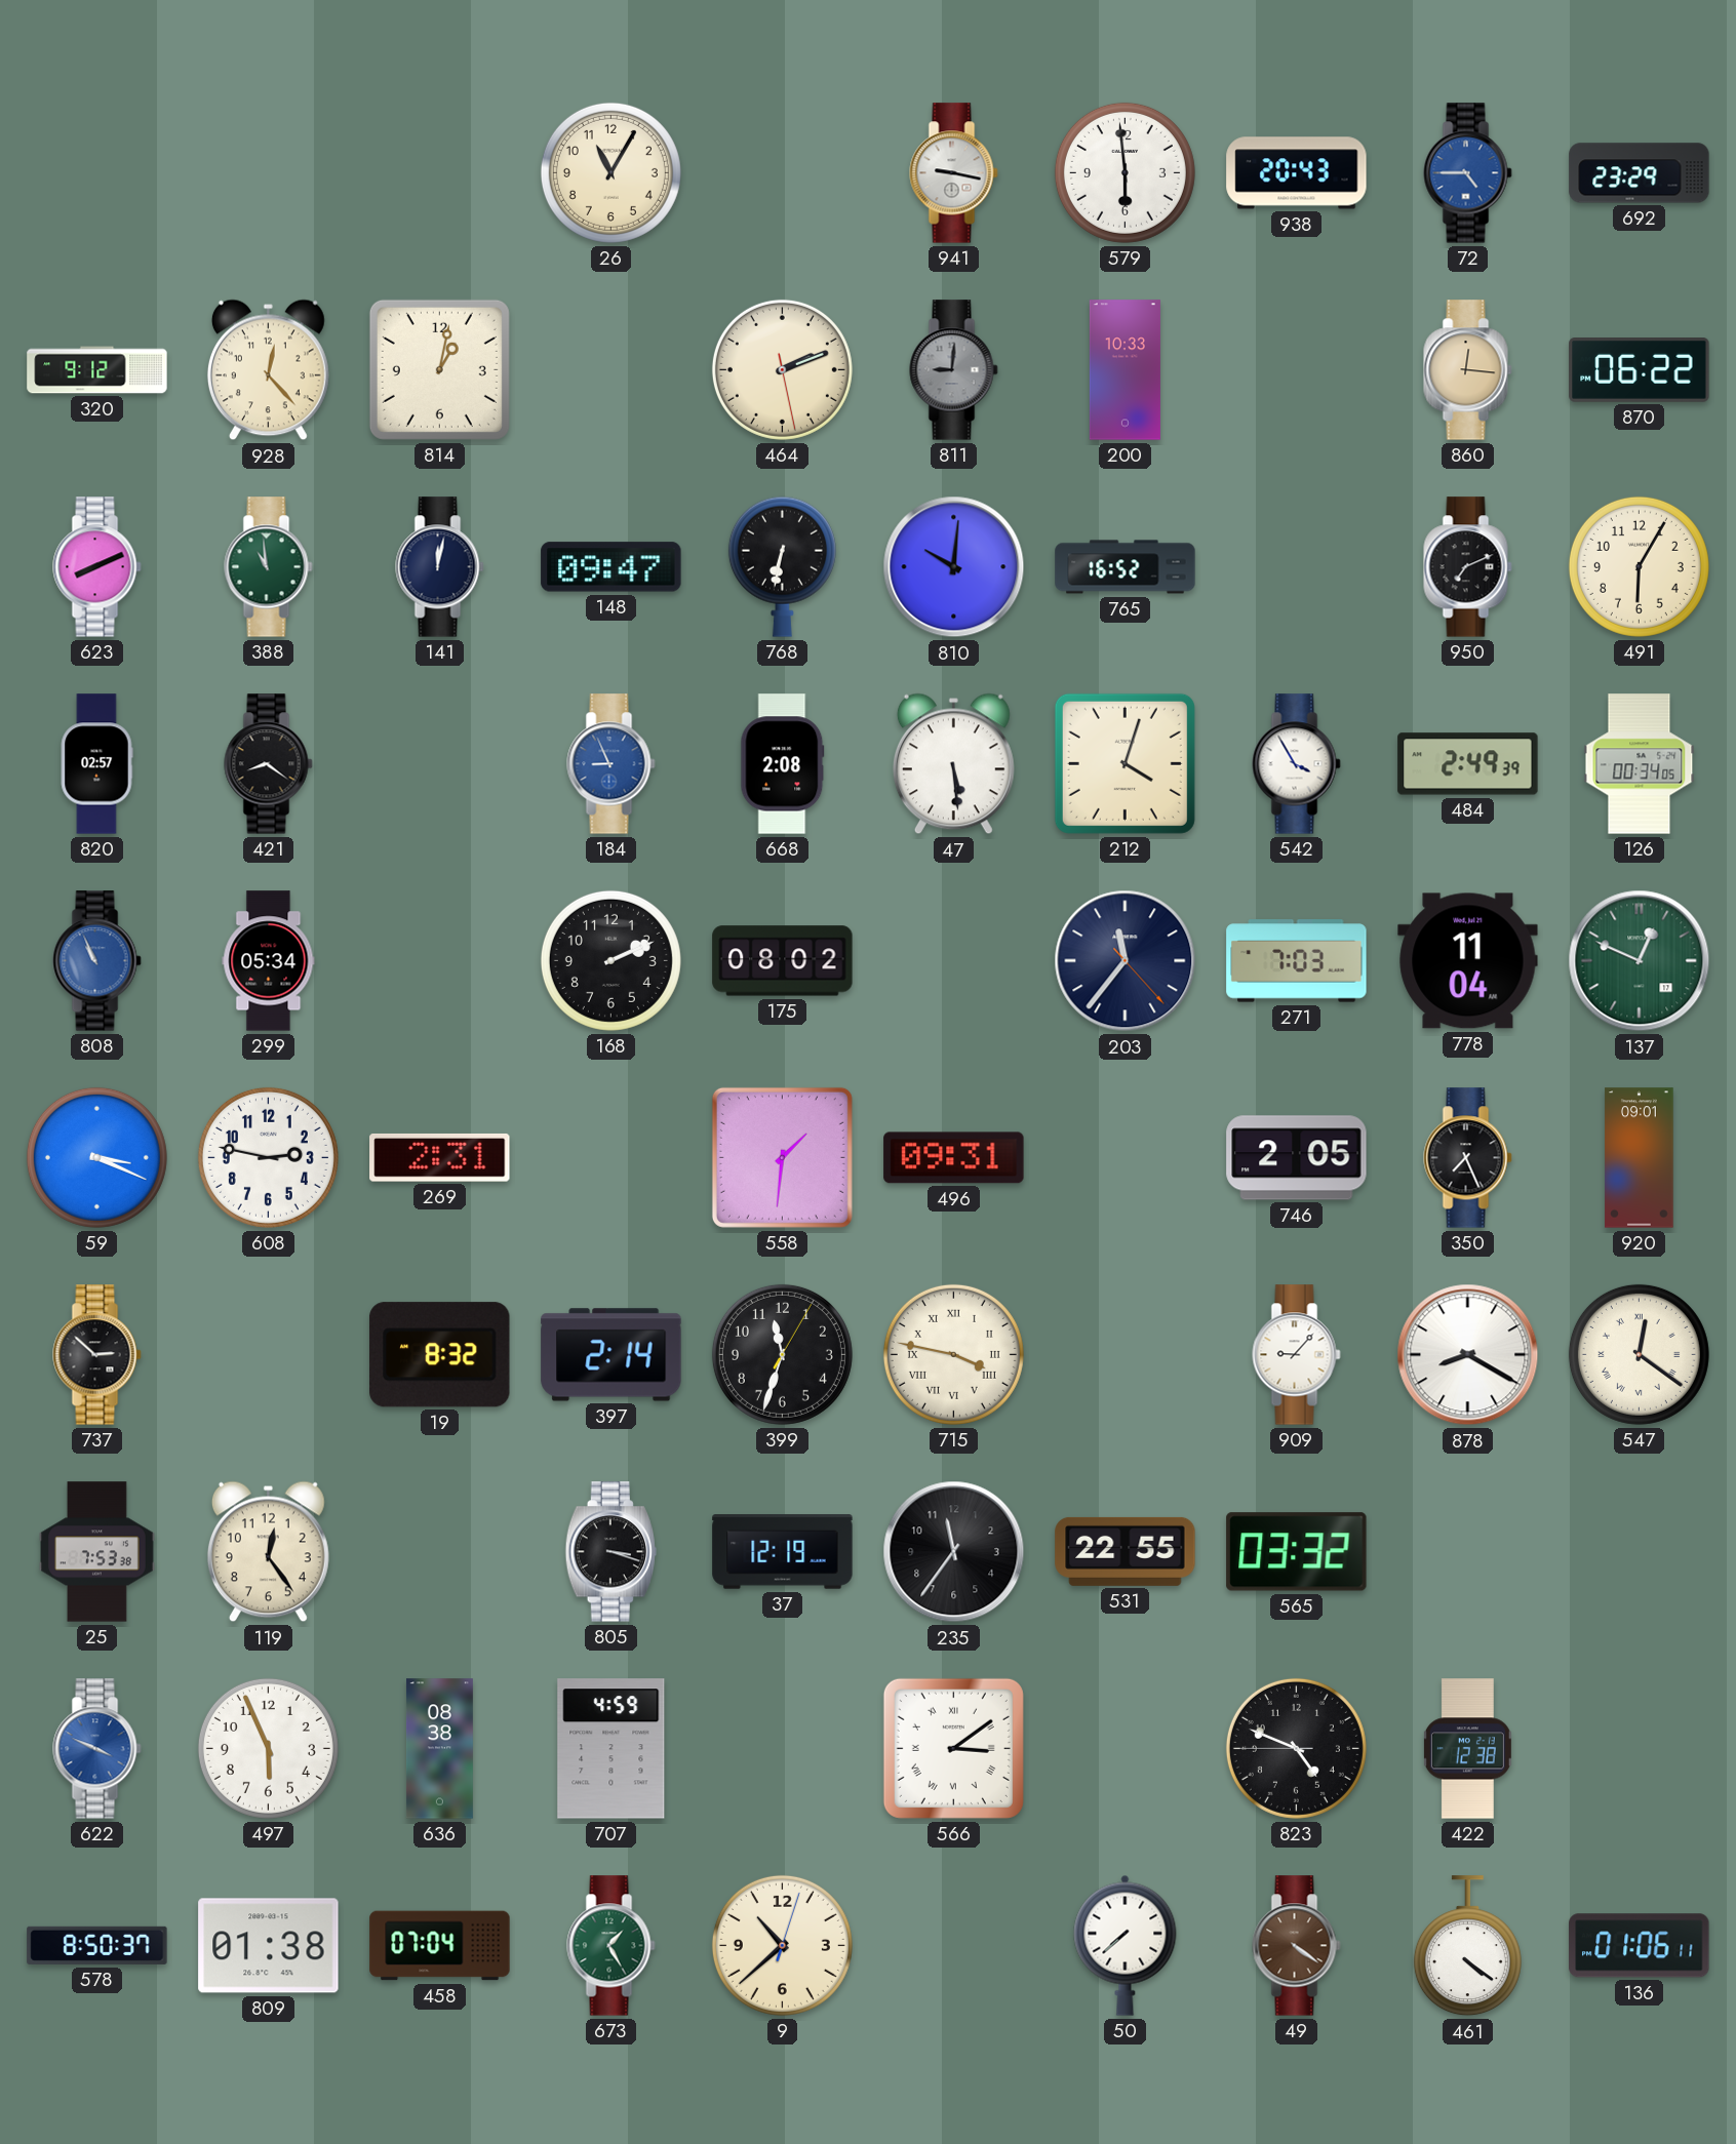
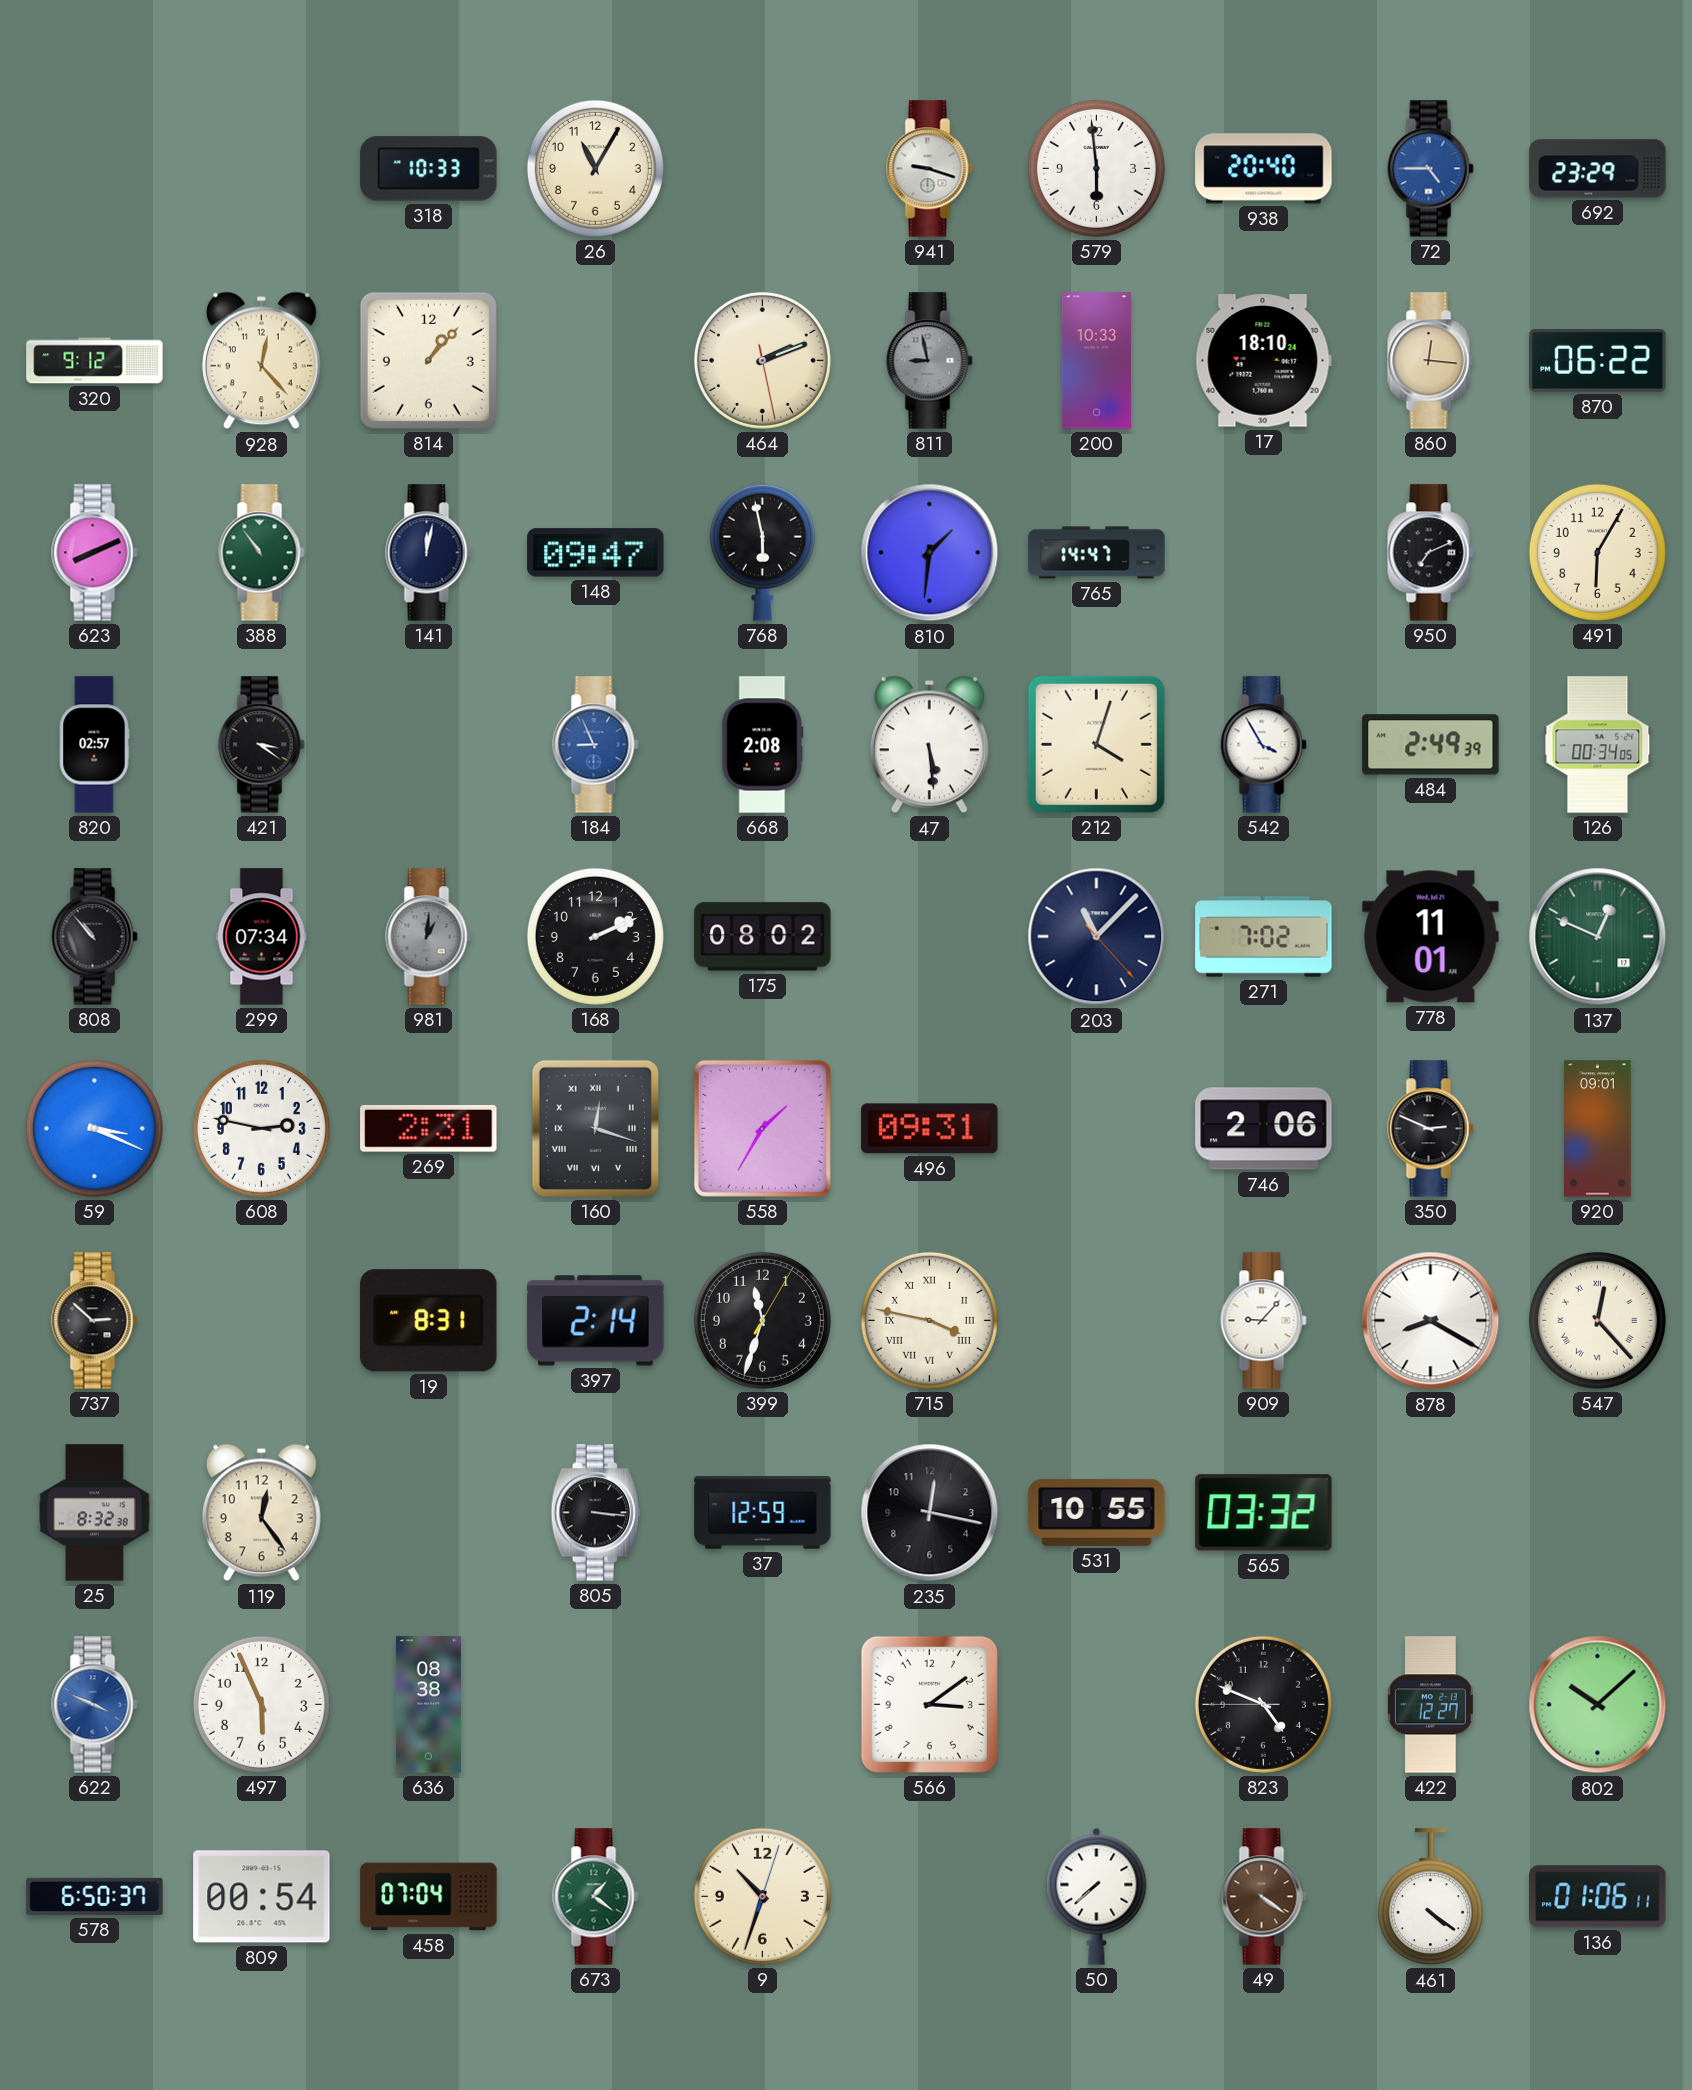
318: none -> 10:33 (429, 169)
941: 9:17 -> 9:18 (930, 169)
938: 20:43 -> 20:40 (1264, 169)
814: 1:02 -> 1:07 (428, 360)
811: 9:01 -> 8:58 (930, 361)
17: none -> 18:10 (1263, 361)
388: 10:59 -> 10:54 (262, 553)
768: 6:32 -> 5:58 (762, 552)
810: 10:01 -> 1:31 (930, 553)
765: 16:52 -> 14:47 (1097, 553)
421: 8:21 -> 3:21 (262, 745)
808: 10:56 -> 10:53 (95, 937)
808 dial: blue -> black (95, 937)
299: 05:34 -> 07:34 (262, 937)
981: none -> 1:01 (429, 937)
203: 11:36 -> 11:07 (1097, 937)
271: 7:03 -> 7:02 (1264, 937)
778: 11:04 -> 11:01 (1431, 937)
160: none -> 12:18 (595, 1128)
558: 1:31 -> 1:35 (762, 1128)
746: 2:05 -> 2:06 (1264, 1129)
350: 7:26 -> 2:49 (1431, 1129)
19: 8:32 -> 8:31 (429, 1321)
547: 12:21 -> 12:23 (1597, 1320)
25: 7:53 -> 8:32 (95, 1513)
805: 3:18 -> 3:16 (595, 1513)
37: 12:19 -> 12:59 (763, 1513)
235: 11:36 -> 12:17 (930, 1513)
531: 22:55 -> 10:55 (1097, 1512)
707: 4:59 -> none (611, 1749)
566 numerals: Roman -> Arabic (929, 1704)
422: 12:38 -> 12:27 (1430, 1705)
802: none -> 10:08 (1598, 1705)
578: 8:50 -> 6:50 (95, 1896)
809: 01:38 -> 00:54 (262, 1897)
673: 1:25 -> 1:21 (596, 1897)
9: 10:38 -> 10:33 (762, 1896)
